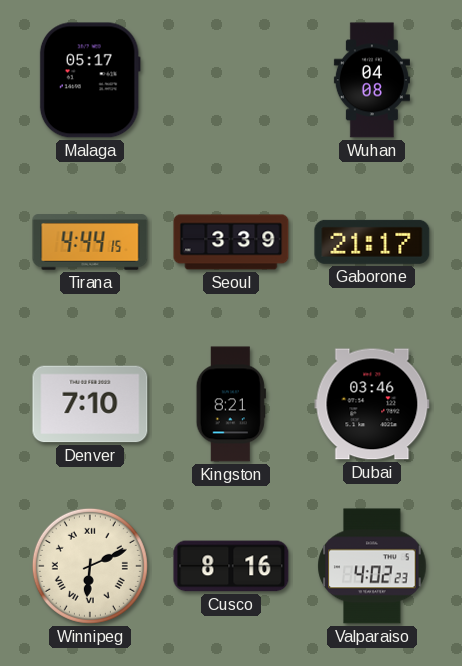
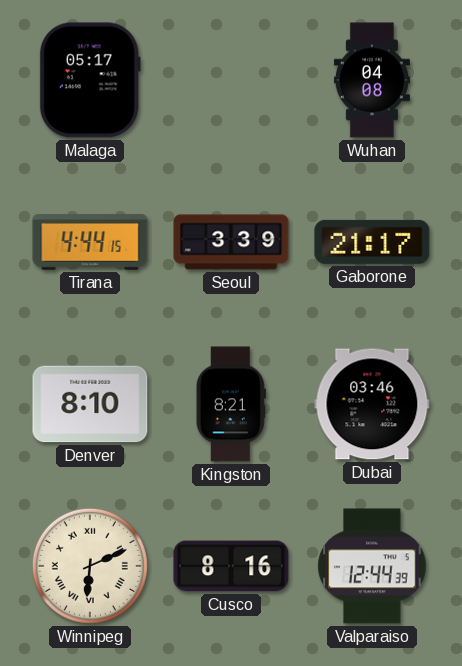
Denver: 7:10 -> 8:10 (90, 404)
Valparaiso: 4:02 -> 12:44 (372, 566)
